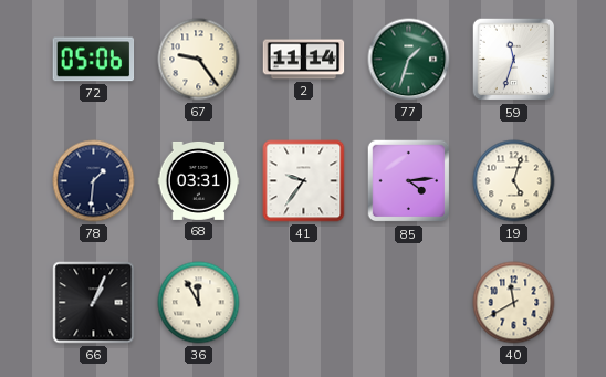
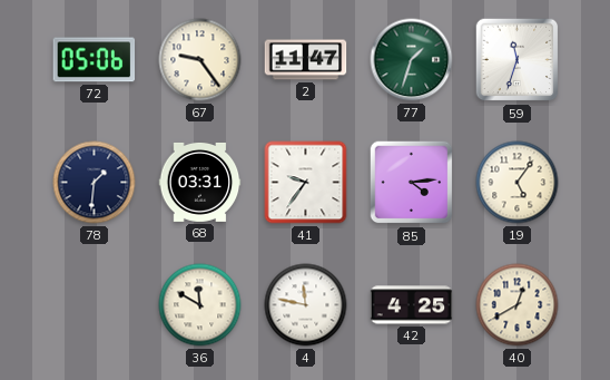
2: 11:14 -> 11:47 (306, 60)
19: 5:03 -> 5:06 (518, 183)
66: 1:04 -> none (94, 303)
36: 11:55 -> 11:50 (200, 305)
4: none -> 11:47 (306, 305)
42: none -> 4:25 (412, 305)
40: 11:40 -> 12:40 (518, 305)
